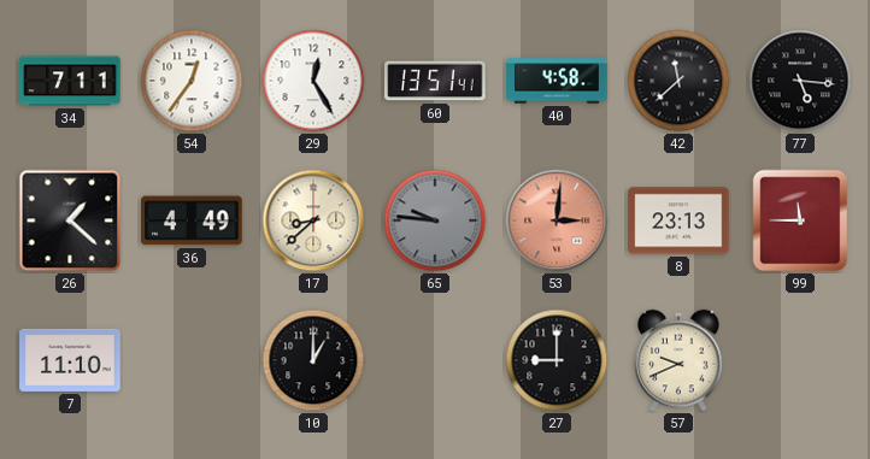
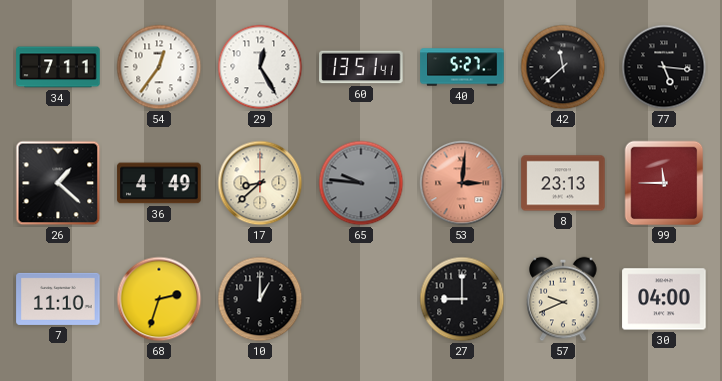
40: 4:58 -> 5:27 (462, 67)
68: none -> 2:33 (159, 299)
30: none -> 04:00 (664, 299)
